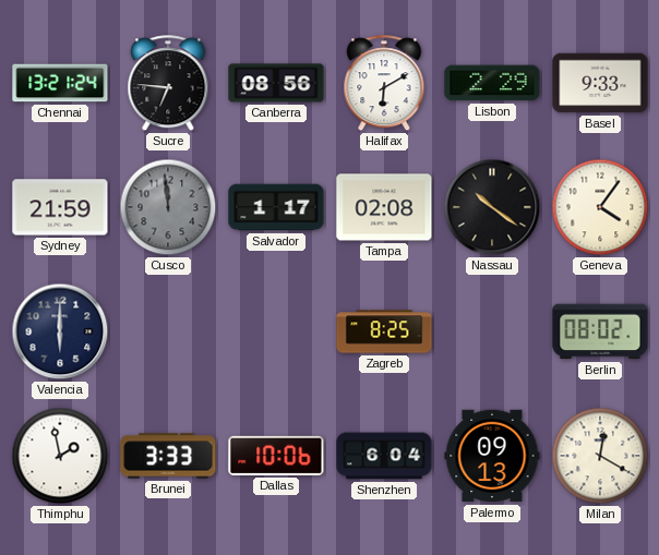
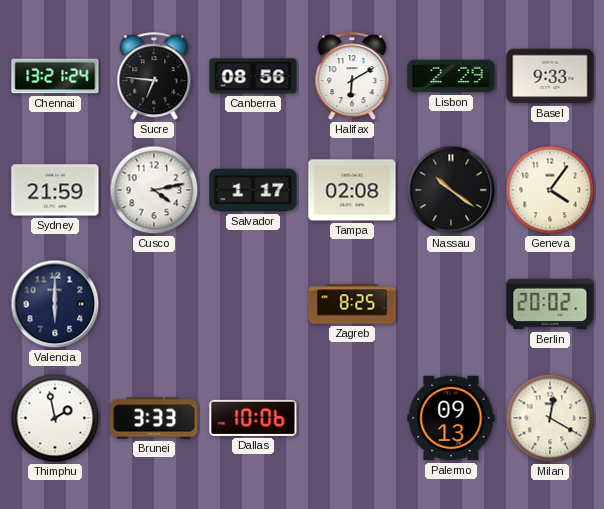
Cusco: 11:59 -> 4:13 (154, 190)
Cusco dial: grey -> white (154, 190)
Berlin: 08:02 -> 20:02 (550, 304)
Shenzhen: 6:04 -> none (384, 456)
